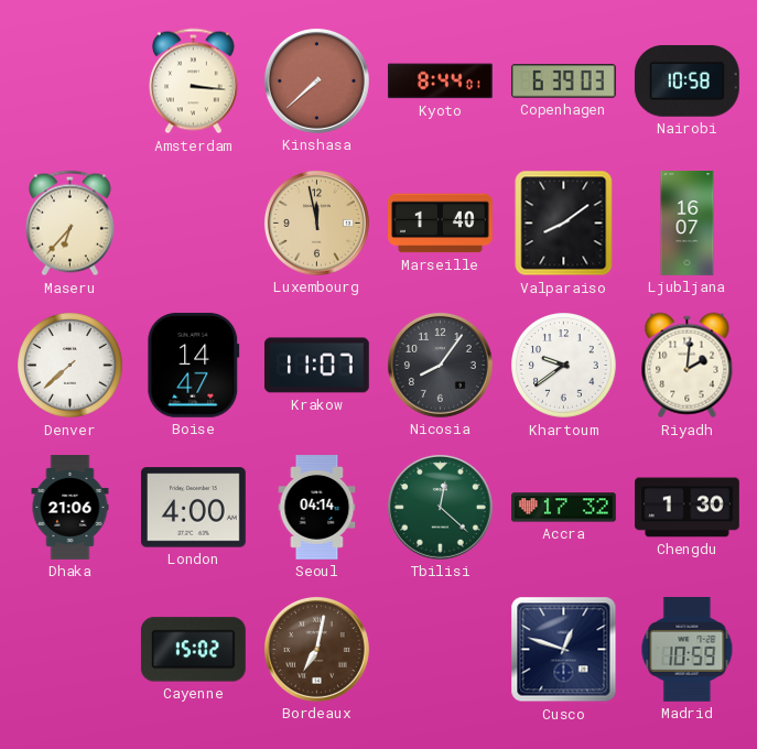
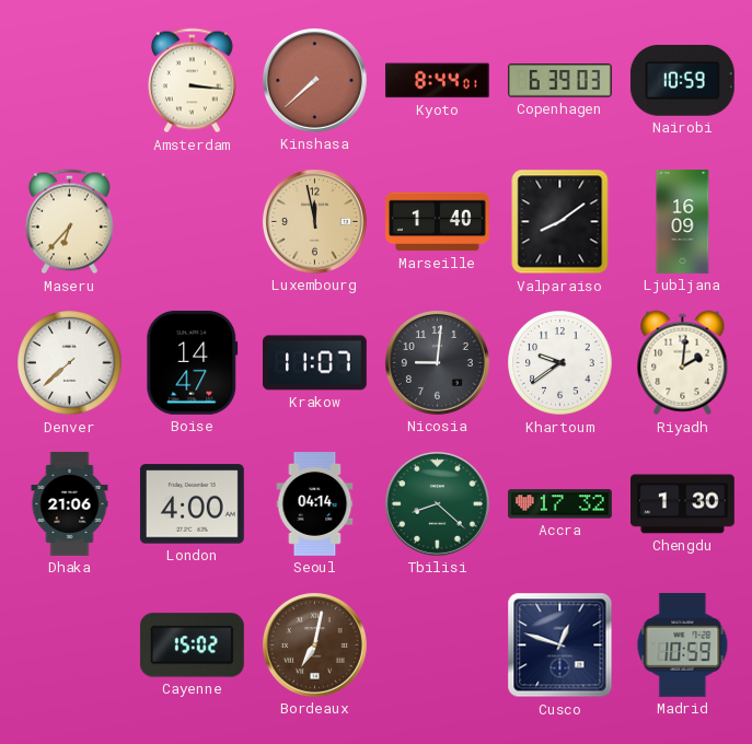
Nairobi: 10:58 -> 10:59 (682, 80)
Ljubljana: 16:07 -> 16:09 (683, 222)
Nicosia: 8:06 -> 9:01 (437, 362)
Tbilisi: 12:22 -> 8:22 (437, 503)
